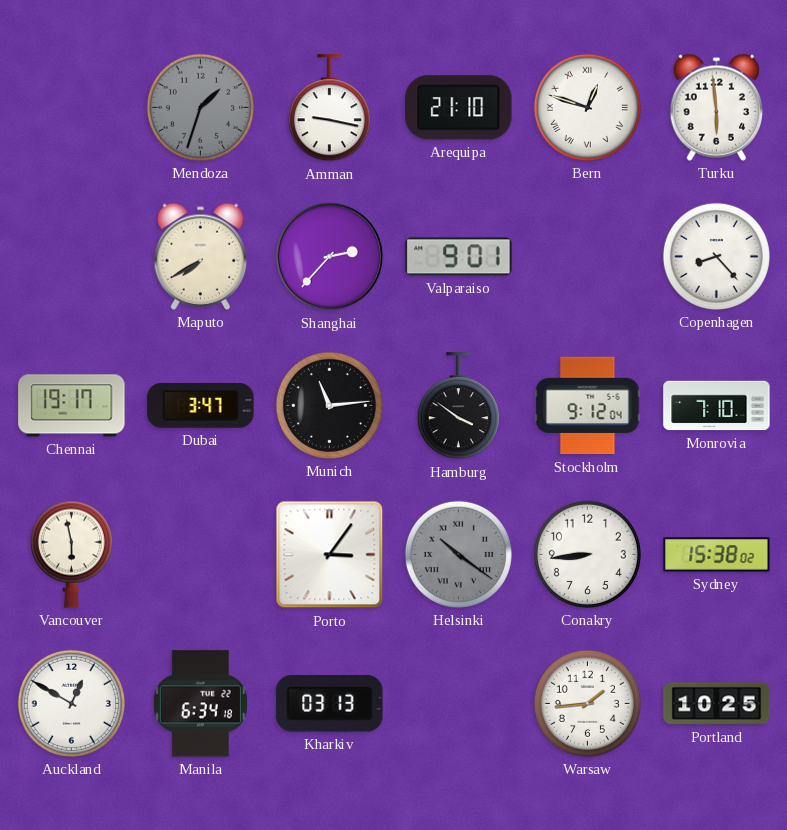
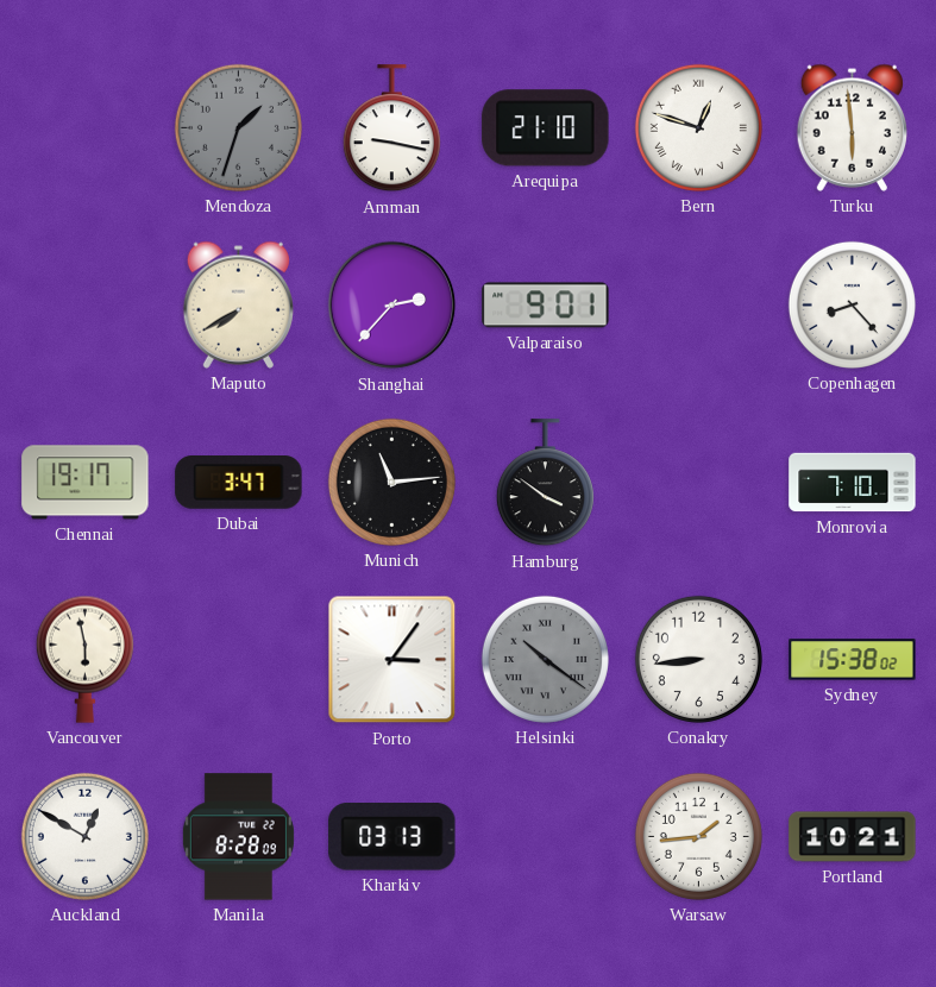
Stockholm: 9:12 -> none (588, 406)
Manila: 6:34 -> 8:28 (238, 837)
Portland: 10:25 -> 10:21 (853, 837)
